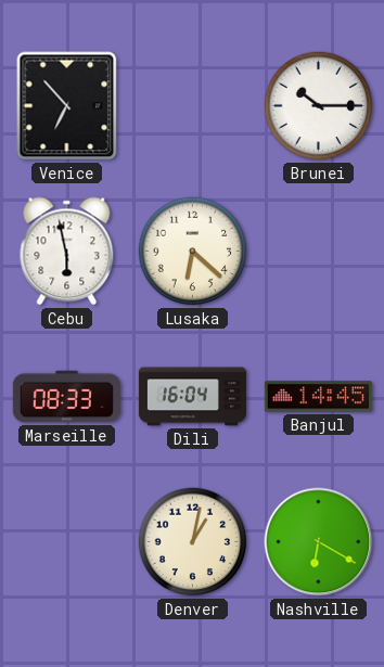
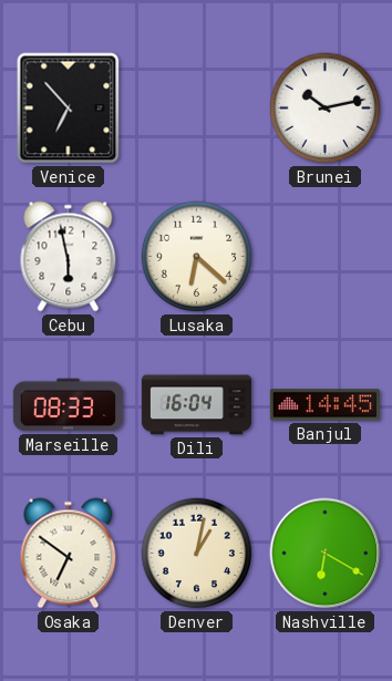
Brunei: 10:15 -> 10:13 (326, 109)
Osaka: none -> 6:51 (69, 554)
